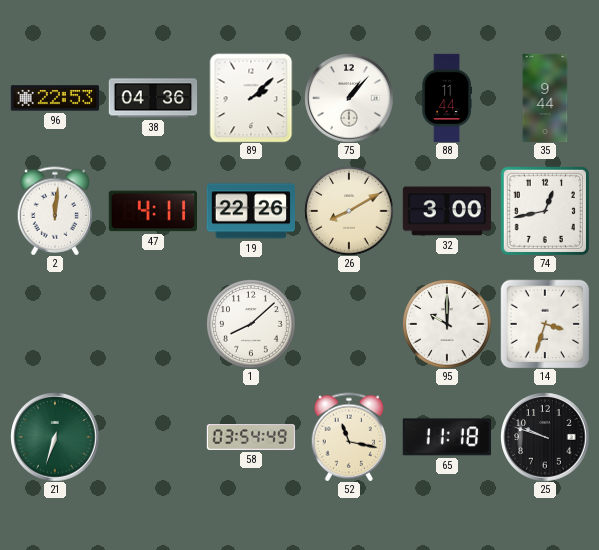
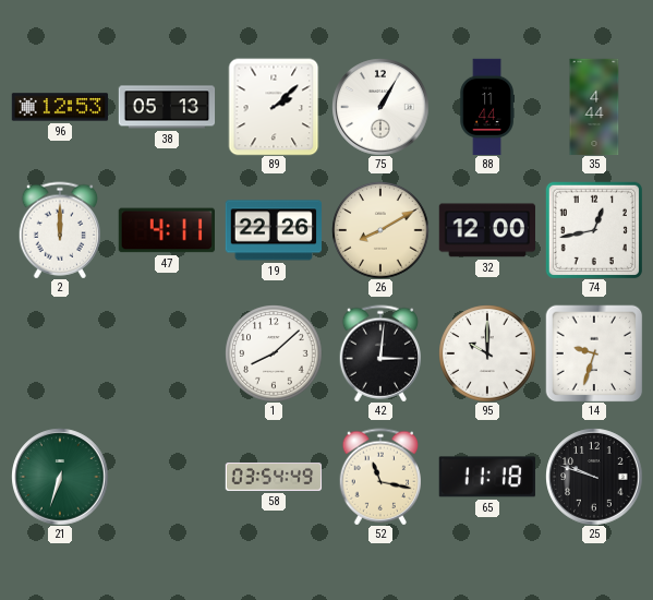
96: 22:53 -> 12:53 (60, 107)
38: 04:36 -> 05:13 (167, 107)
75: 1:07 -> 1:05 (380, 107)
35: 9:44 -> 4:44 (594, 107)
2: 12:01 -> 12:00 (60, 230)
32: 3:00 -> 12:00 (486, 230)
42: none -> 3:01 (380, 353)
14: 3:33 -> 9:33 (594, 353)
